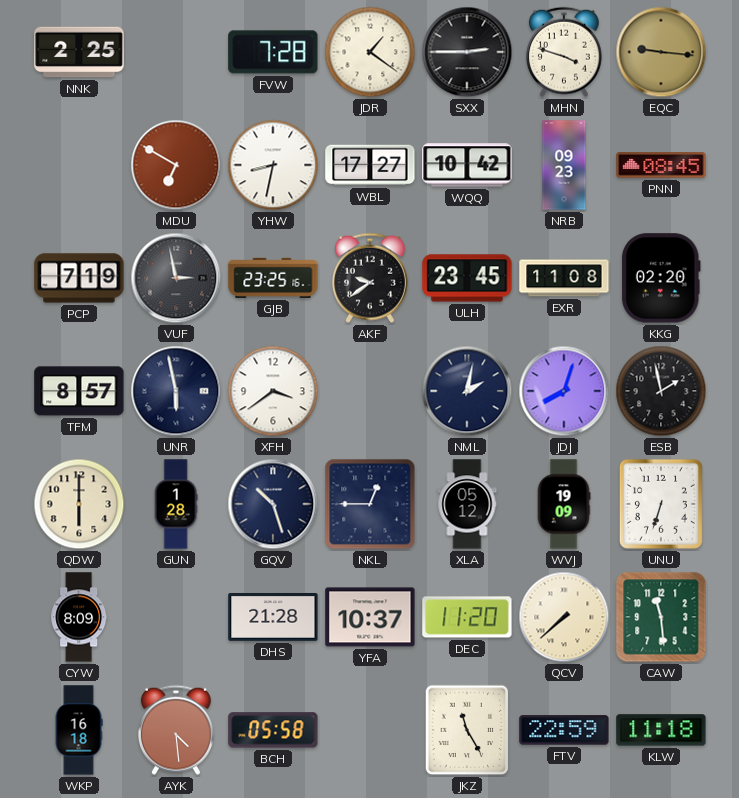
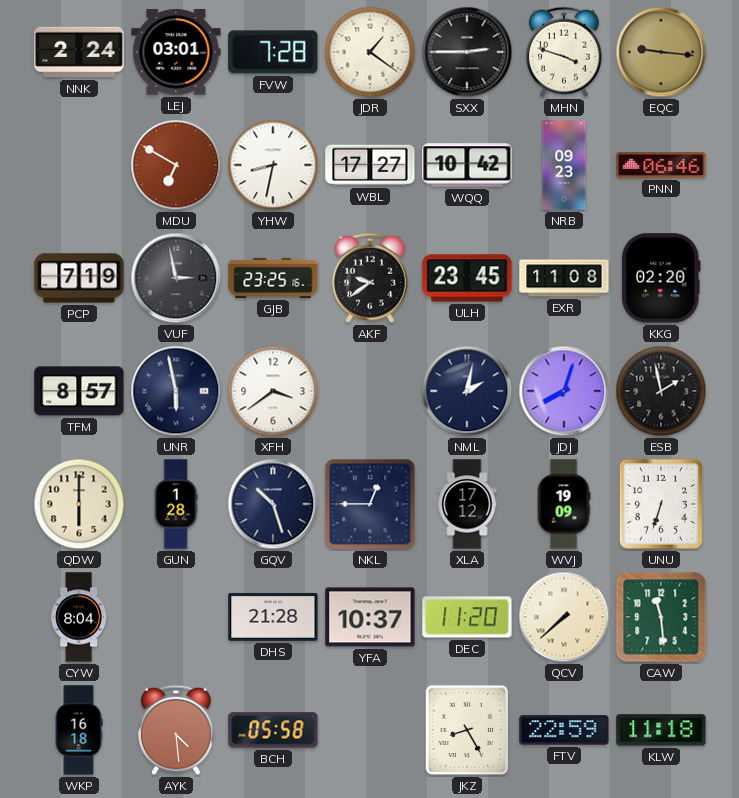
NNK: 2:25 -> 2:24 (79, 52)
LEJ: none -> 03:01 (176, 52)
PNN: 08:45 -> 06:46 (661, 165)
XLA: 05:12 -> 17:12 (467, 504)
CYW: 8:09 -> 8:04 (79, 617)
JKZ: 11:25 -> 8:25 (467, 730)
